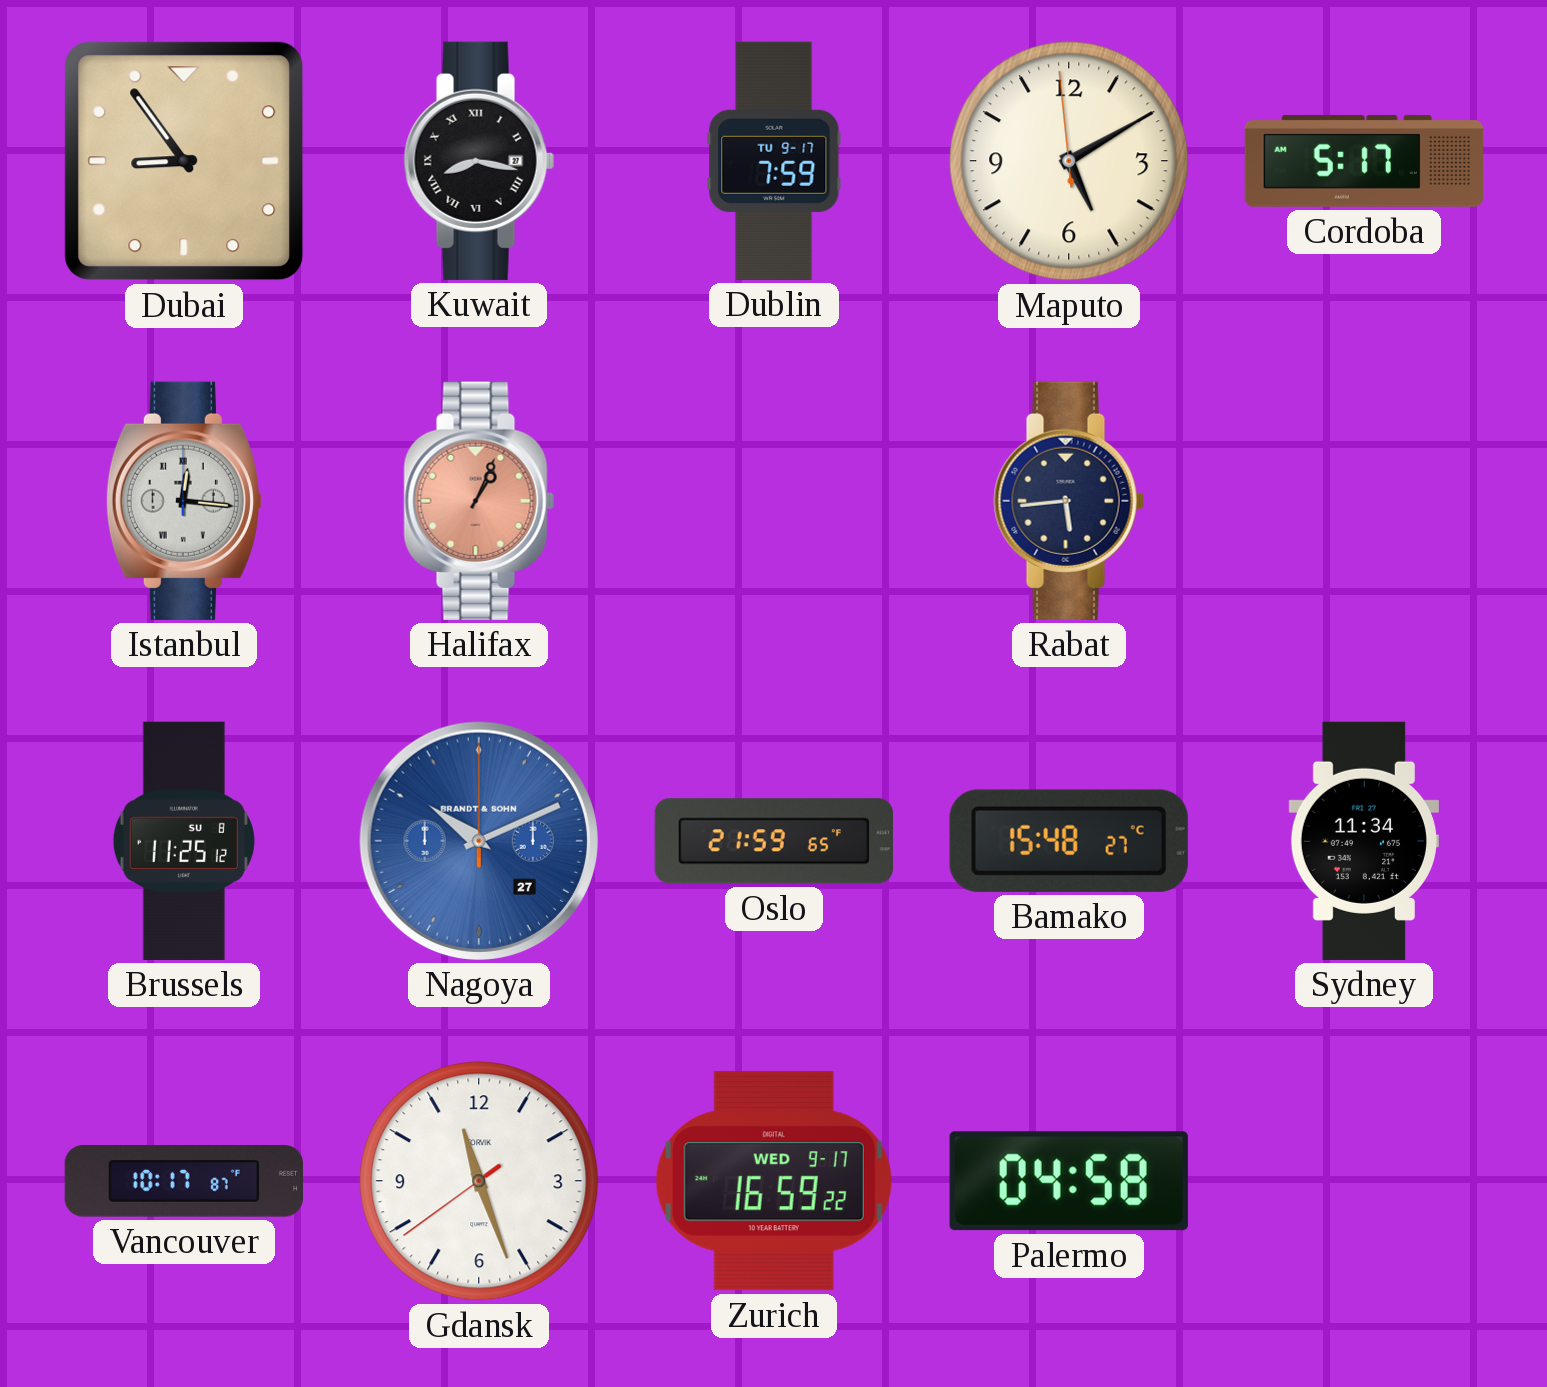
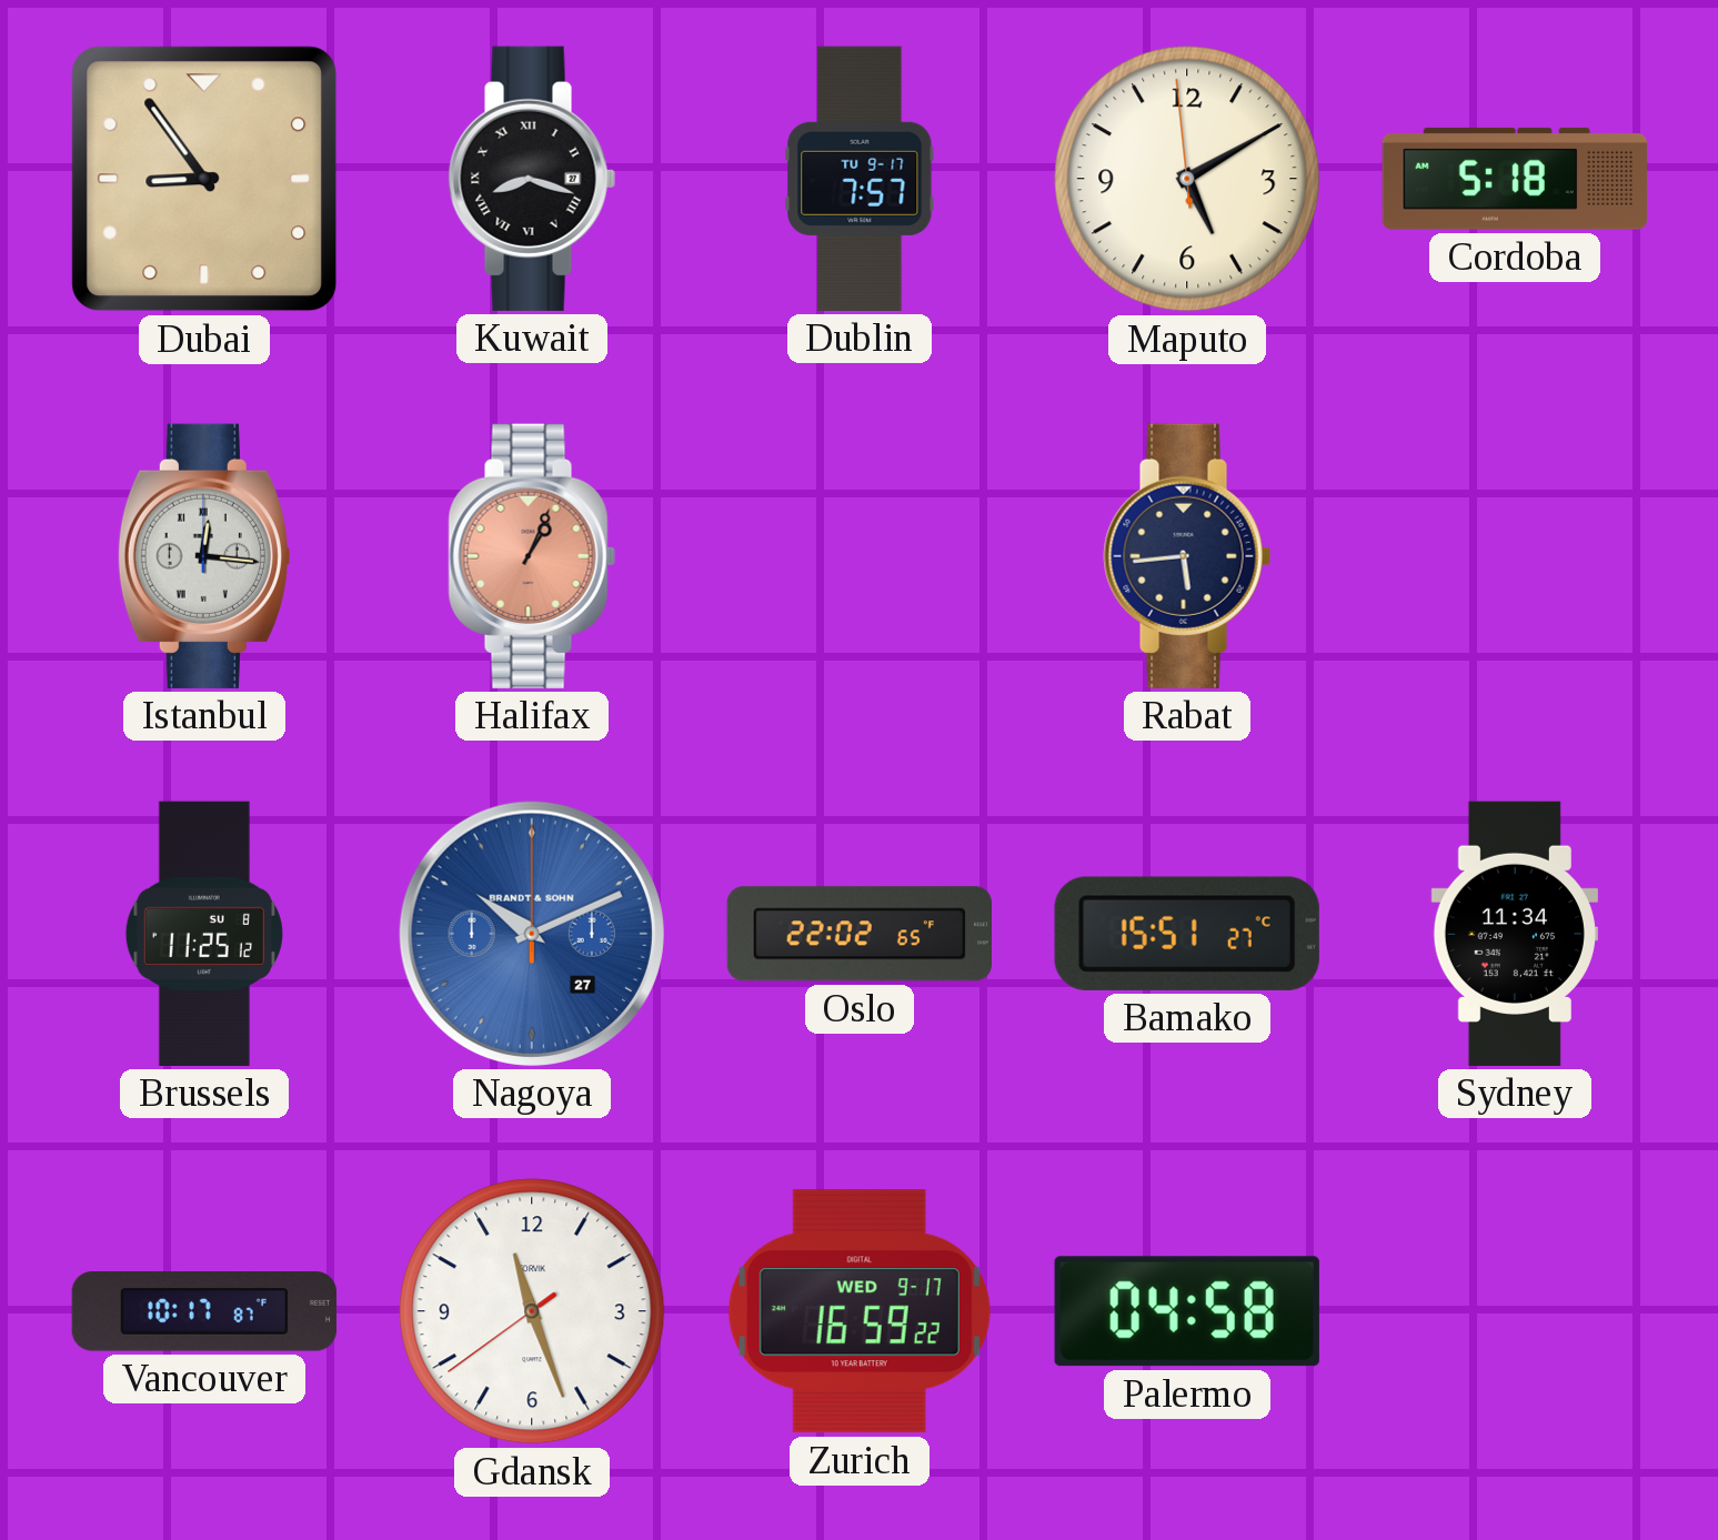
Kuwait: 8:17 -> 8:18 (532, 179)
Dublin: 7:59 -> 7:57 (860, 179)
Cordoba: 5:17 -> 5:18 (1515, 179)
Oslo: 21:59 -> 22:02 (860, 934)
Bamako: 15:48 -> 15:51 (1187, 934)
